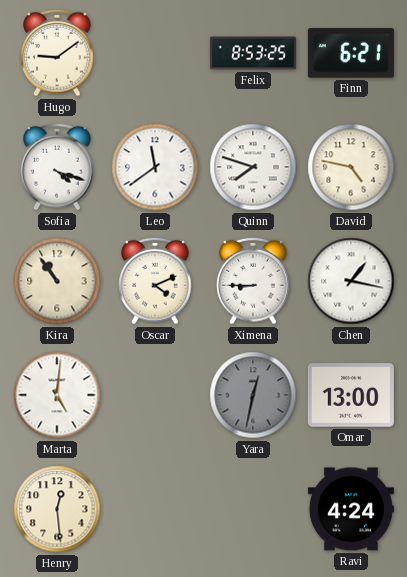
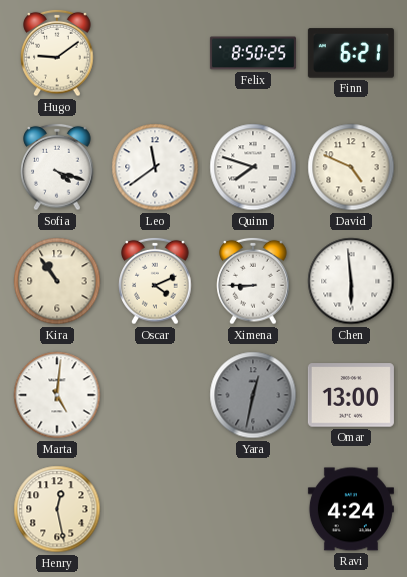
Felix: 8:53 -> 8:50 (253, 53)
David: 4:47 -> 4:49 (351, 167)
Chen: 1:17 -> 5:59 (351, 281)
Henry: 12:29 -> 12:28 (57, 509)
